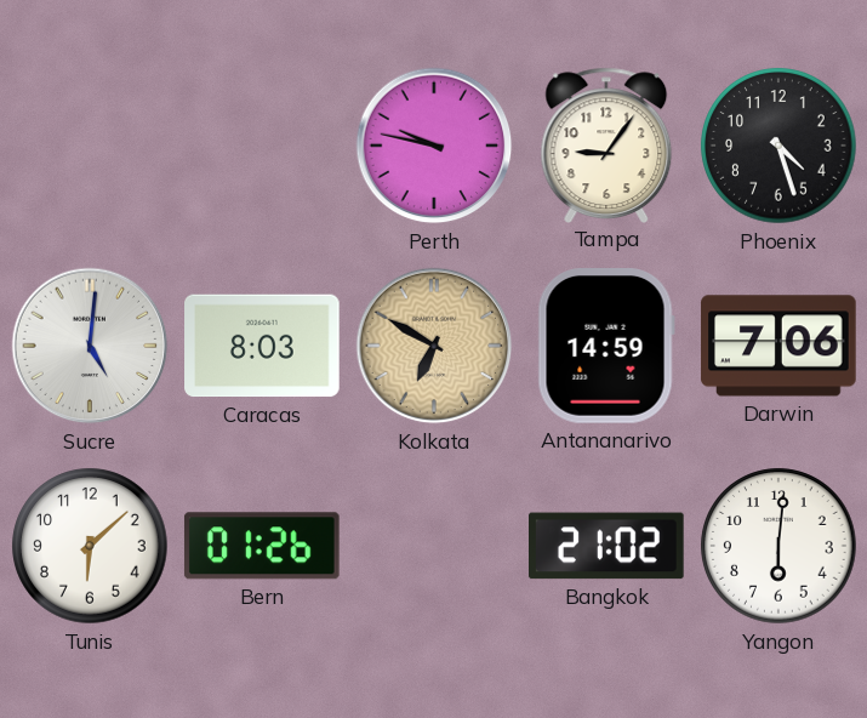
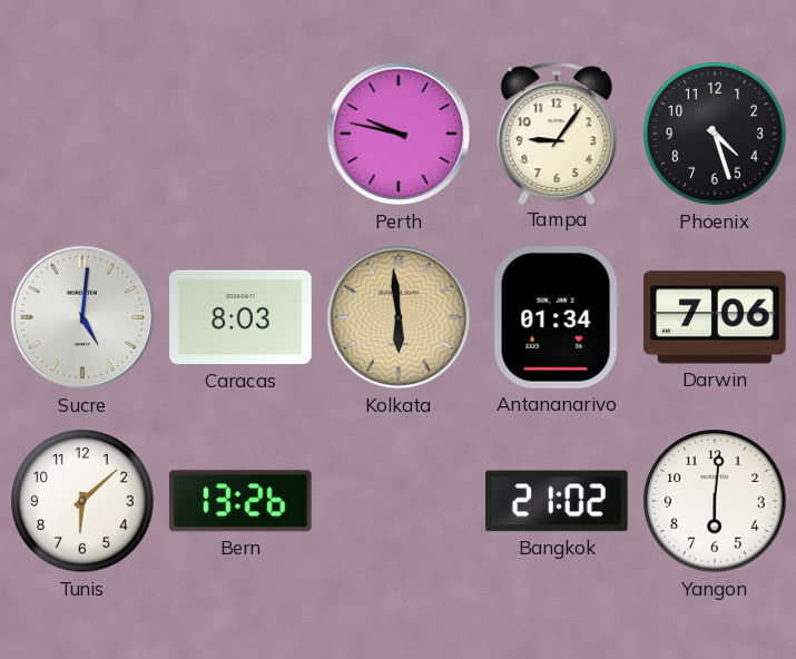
Kolkata: 6:50 -> 5:59 (399, 317)
Antananarivo: 14:59 -> 01:34 (557, 318)
Bern: 01:26 -> 13:26 (240, 501)
